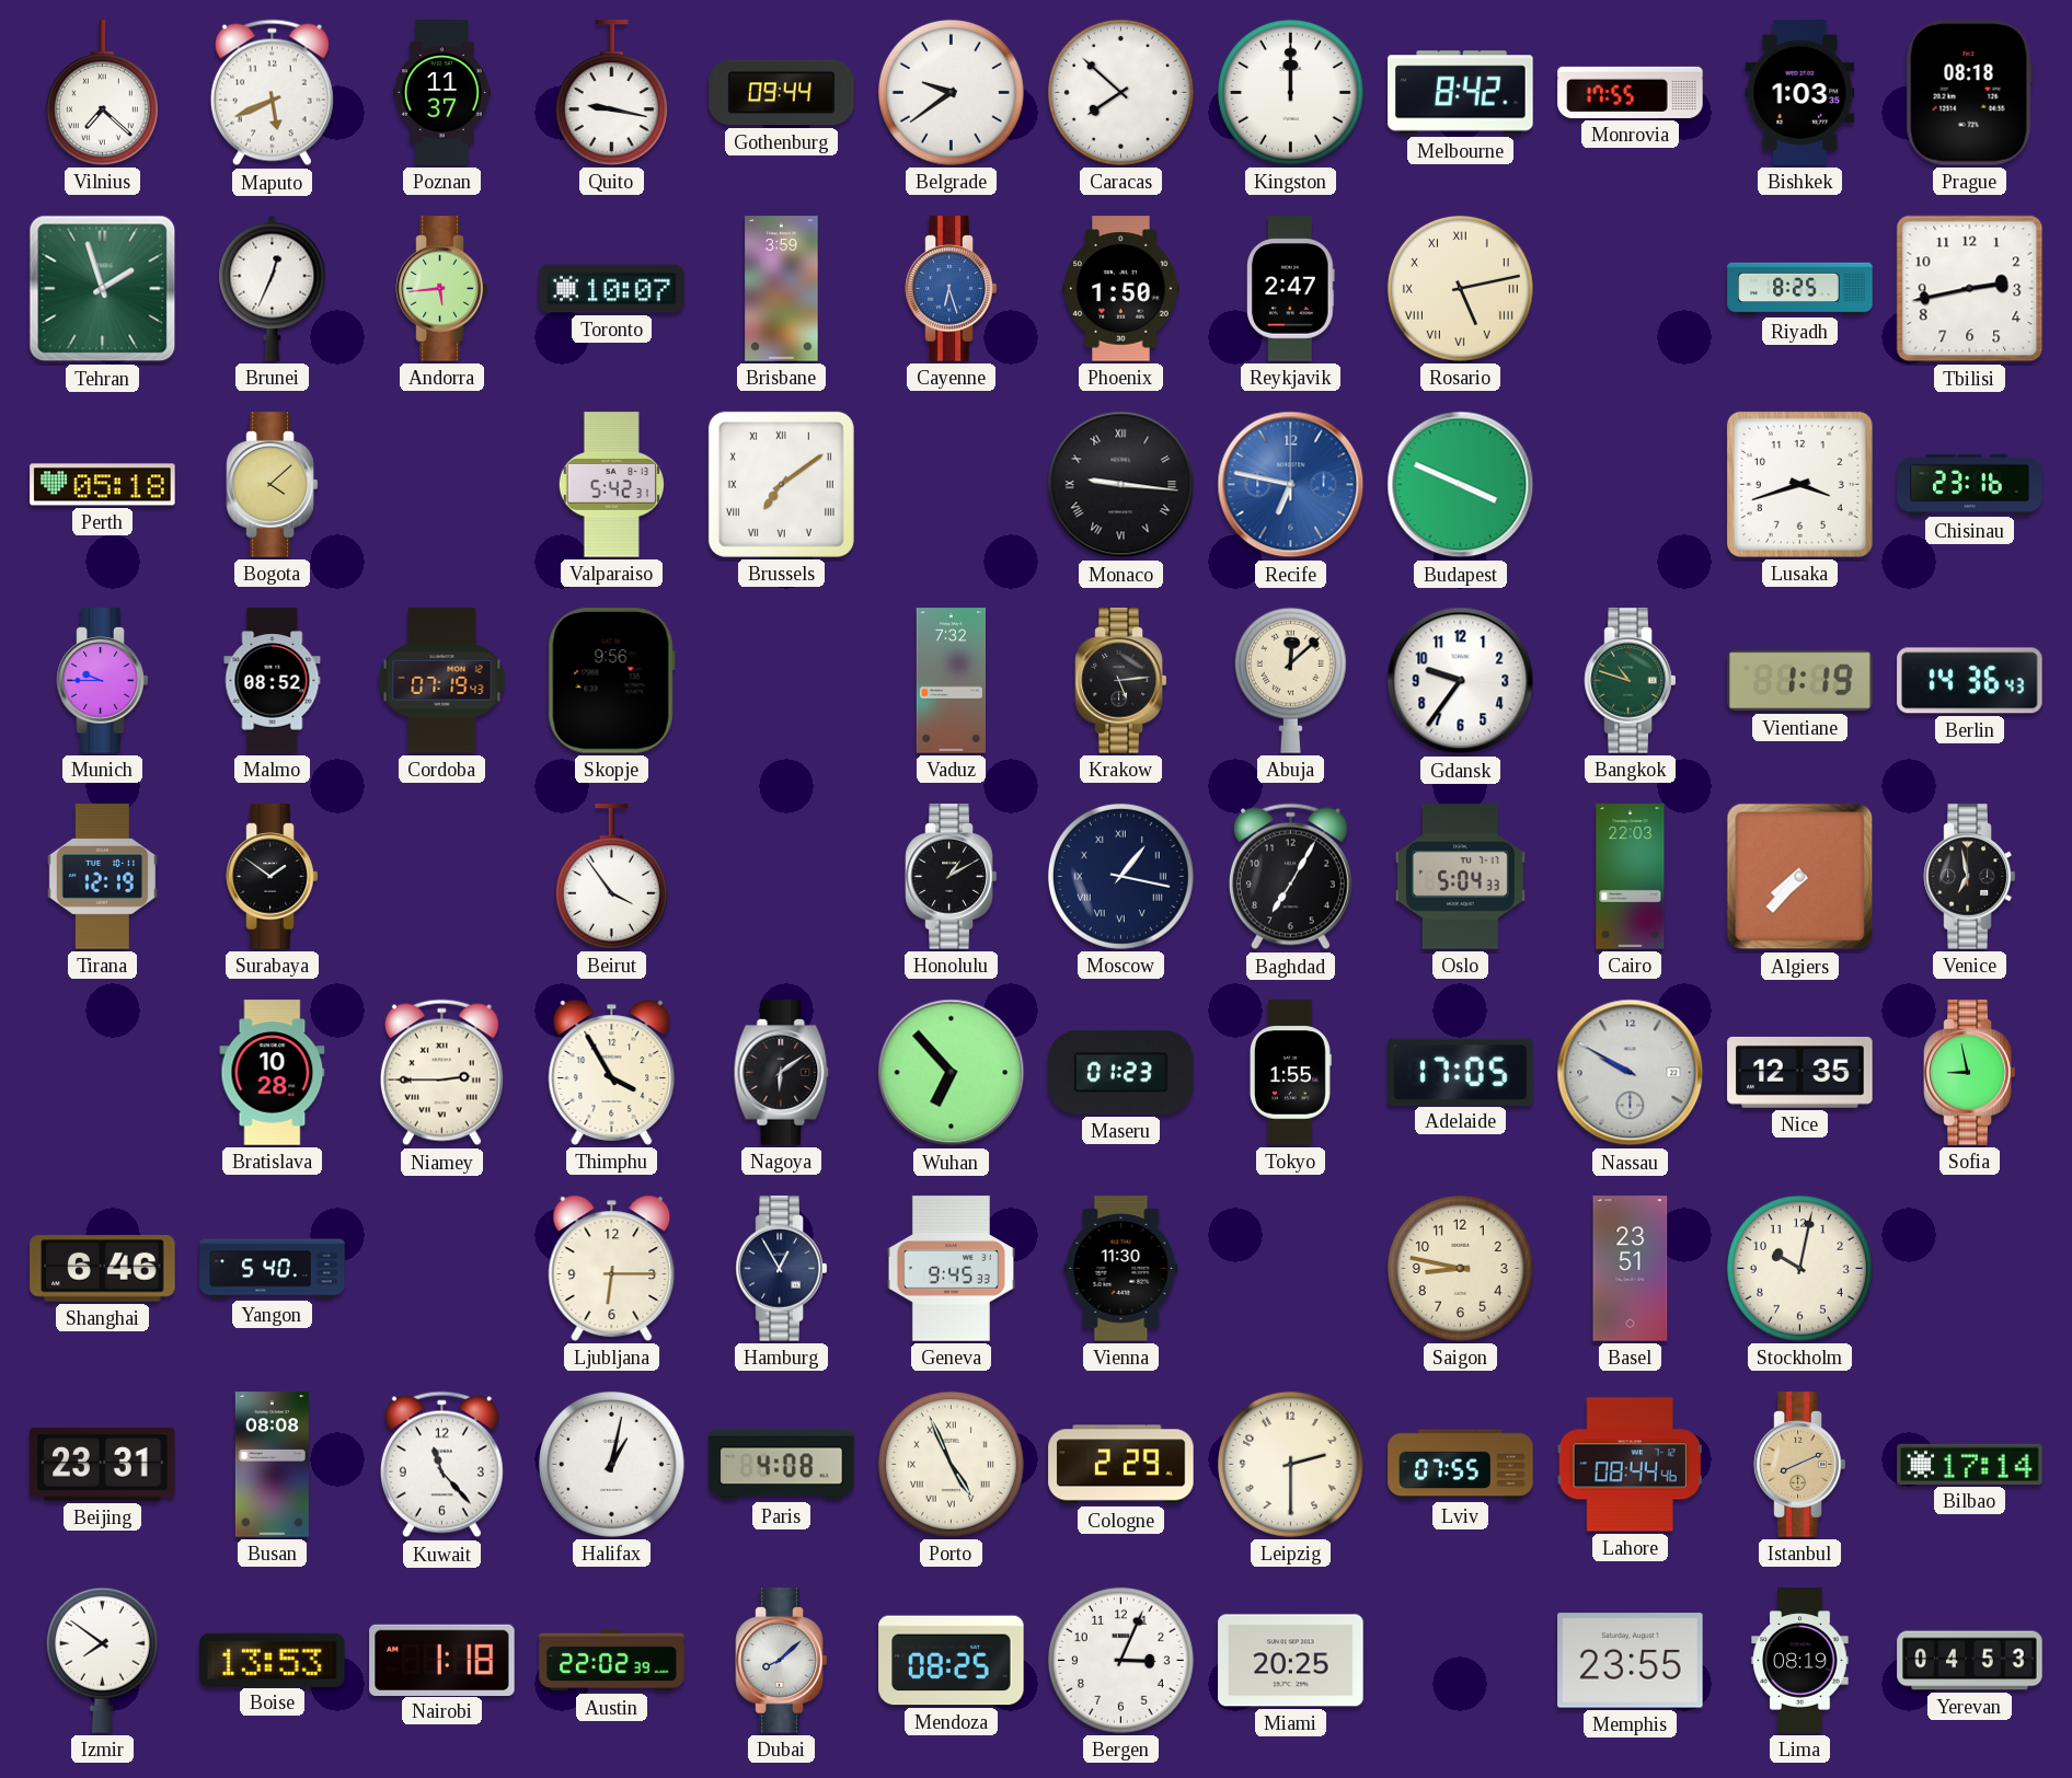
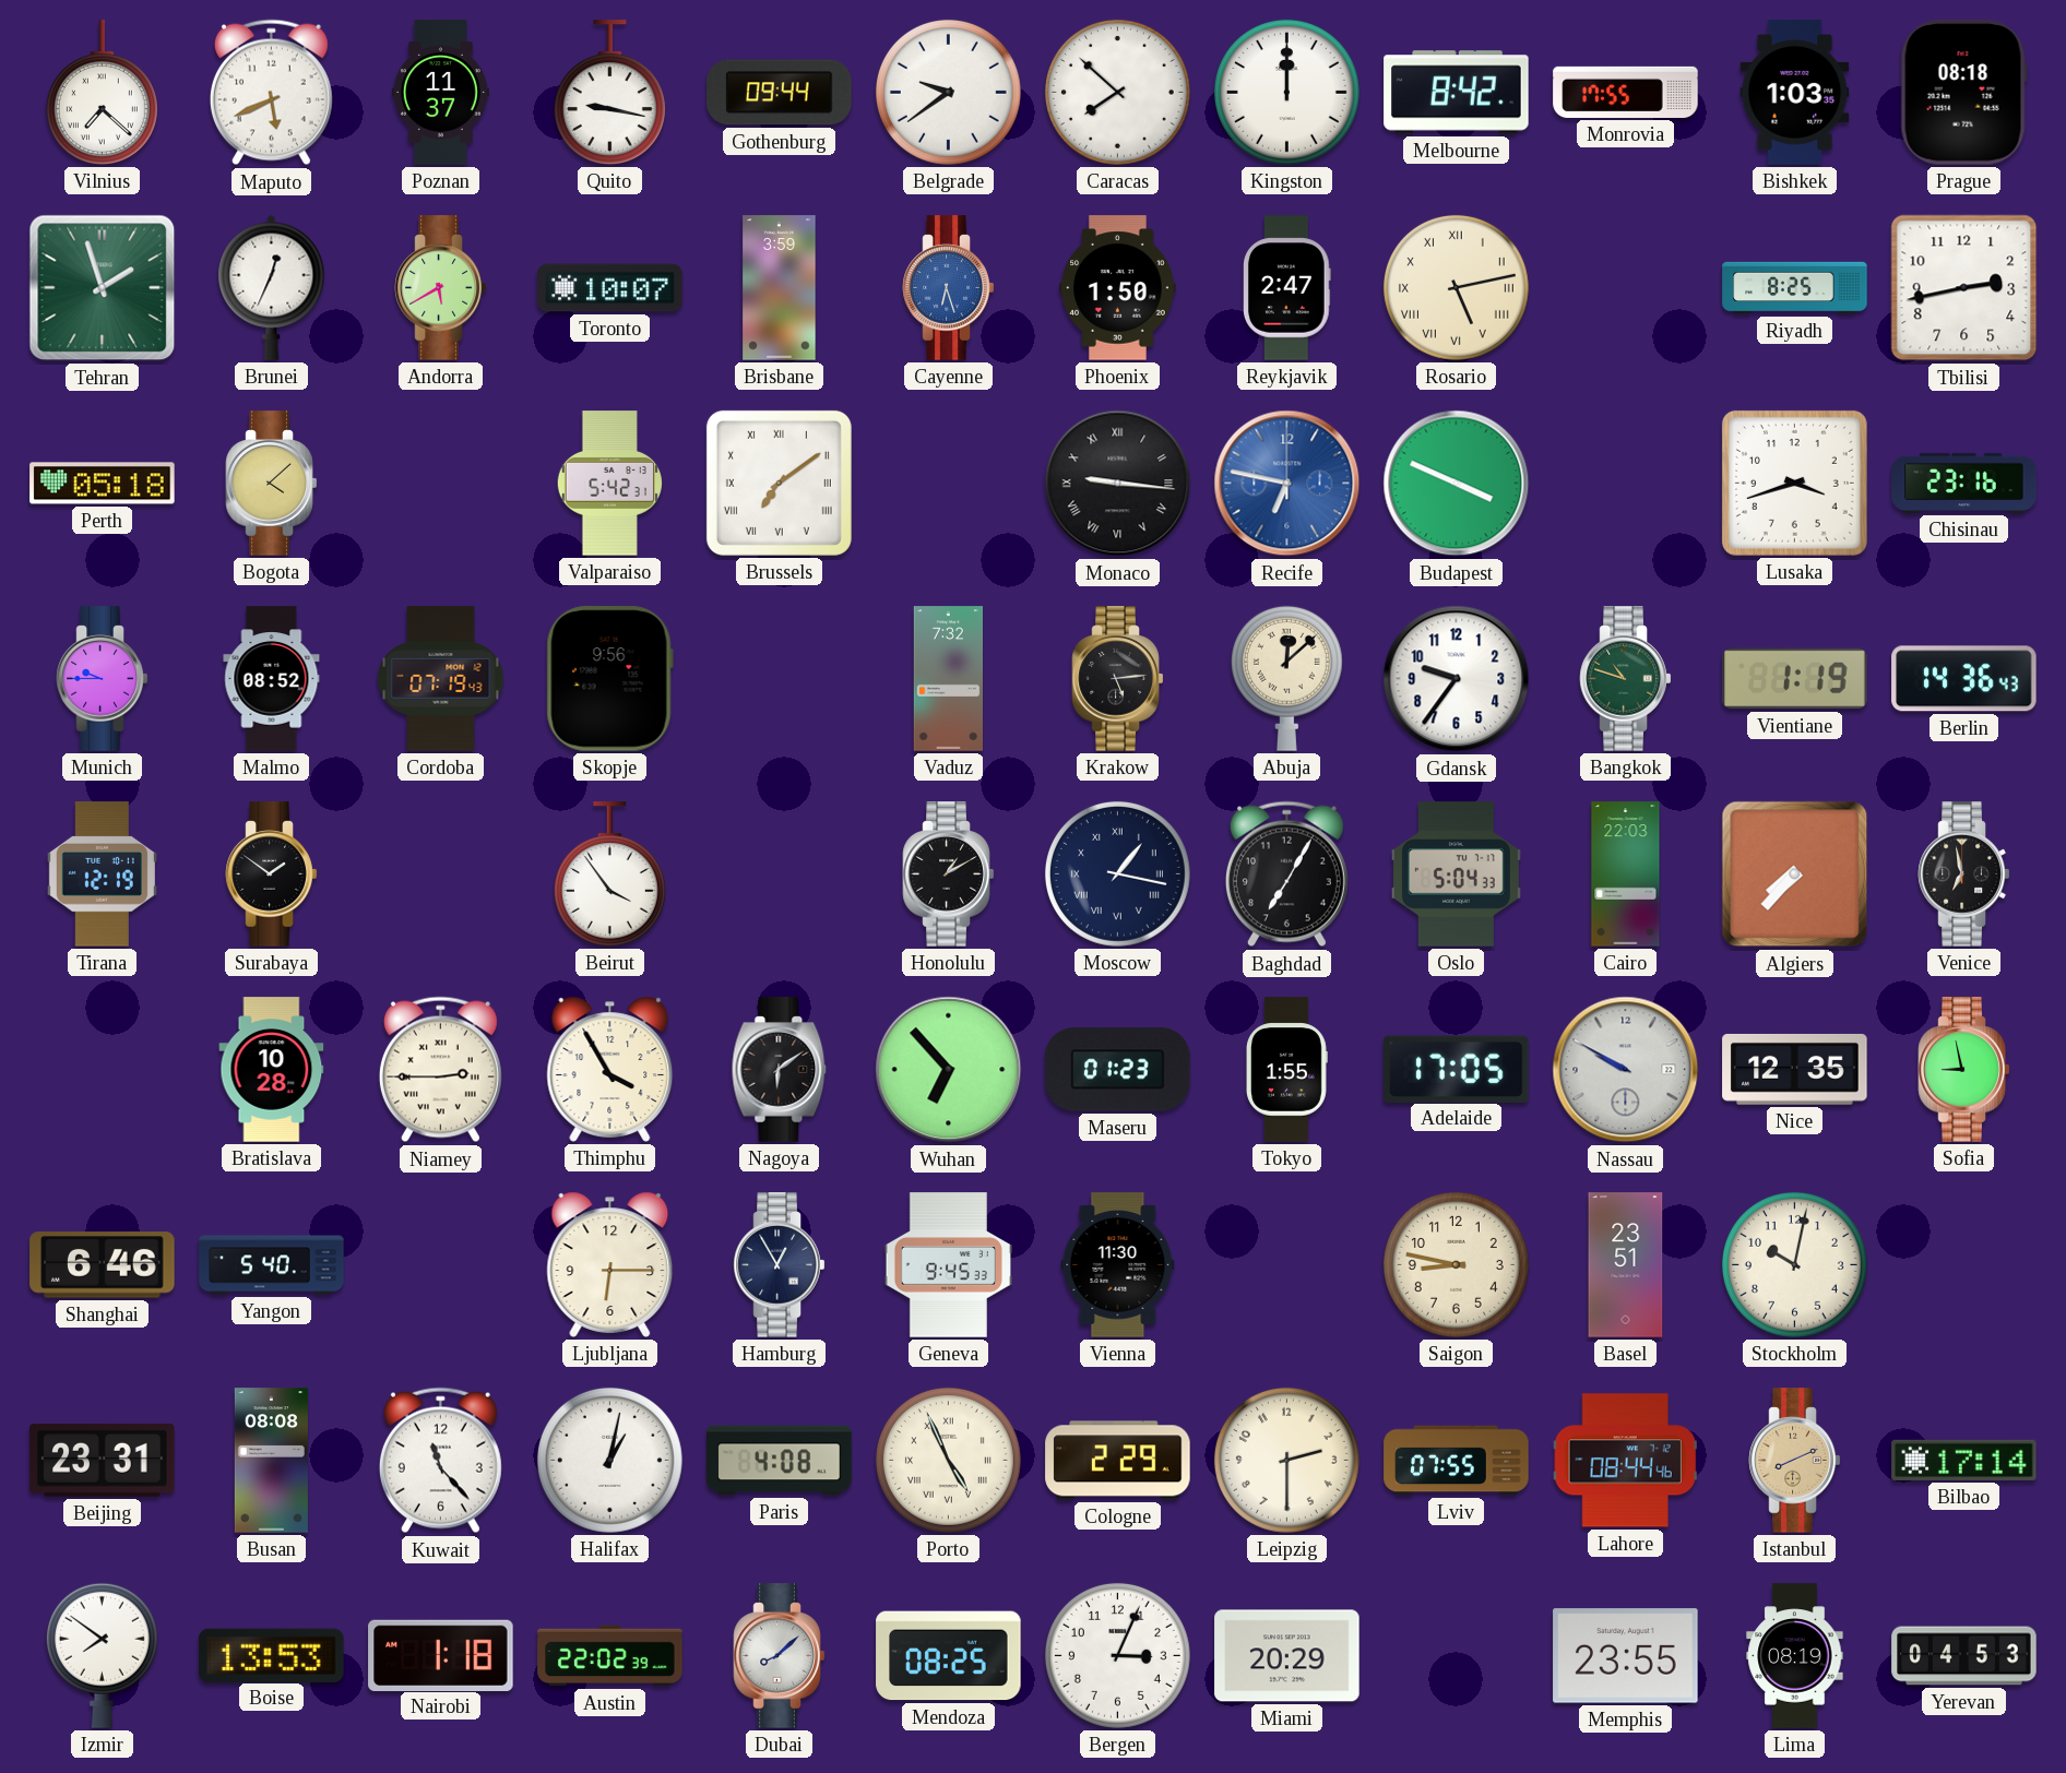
Andorra: 5:44 -> 5:40 (441, 288)
Miami: 20:25 -> 20:29 (1287, 1656)
